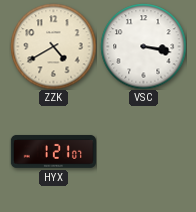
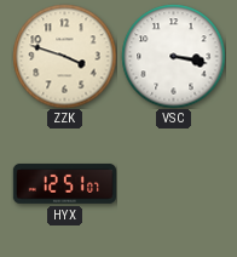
ZZK: 4:40 -> 3:48 (64, 56)
HYX: 1:21 -> 12:51 (64, 183)
